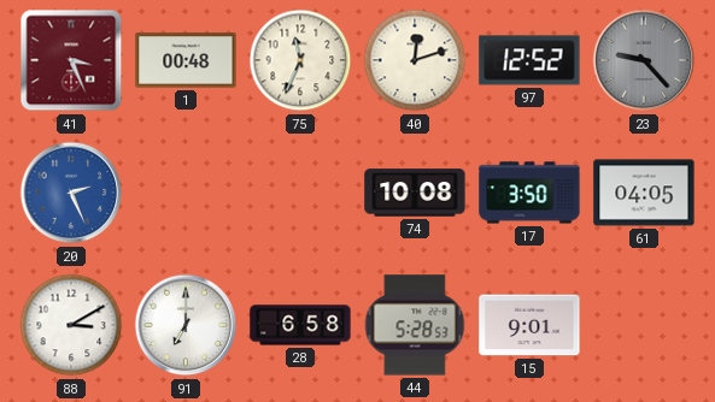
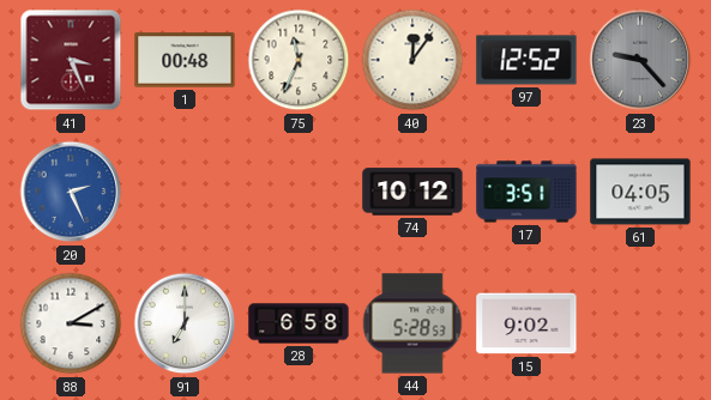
40: 12:12 -> 12:06 (412, 60)
74: 10:08 -> 10:12 (412, 192)
17: 3:50 -> 3:51 (526, 192)
15: 9:01 -> 9:02 (526, 323)
